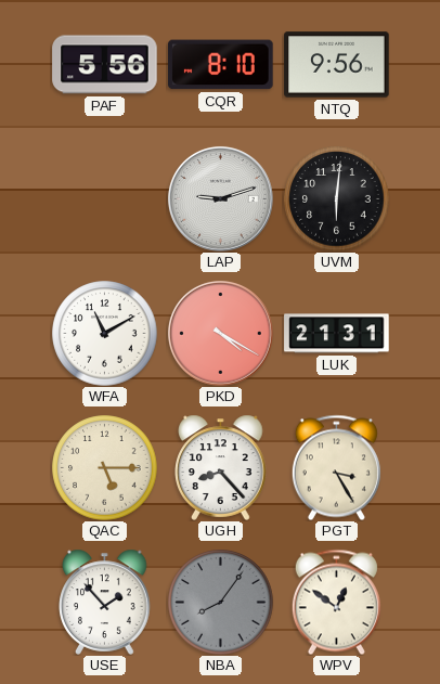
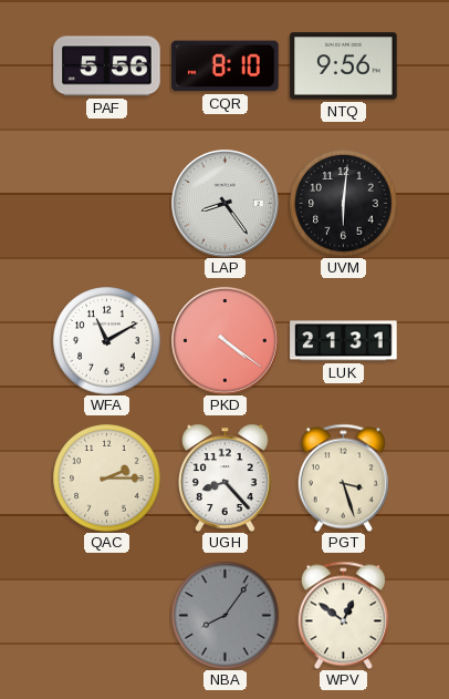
LAP: 9:12 -> 8:24 (224, 203)
PKD: 4:20 -> 4:21 (224, 340)
QAC: 5:15 -> 2:15 (107, 479)
PGT: 3:25 -> 3:27 (343, 477)
USE: 1:53 -> none (105, 602)
